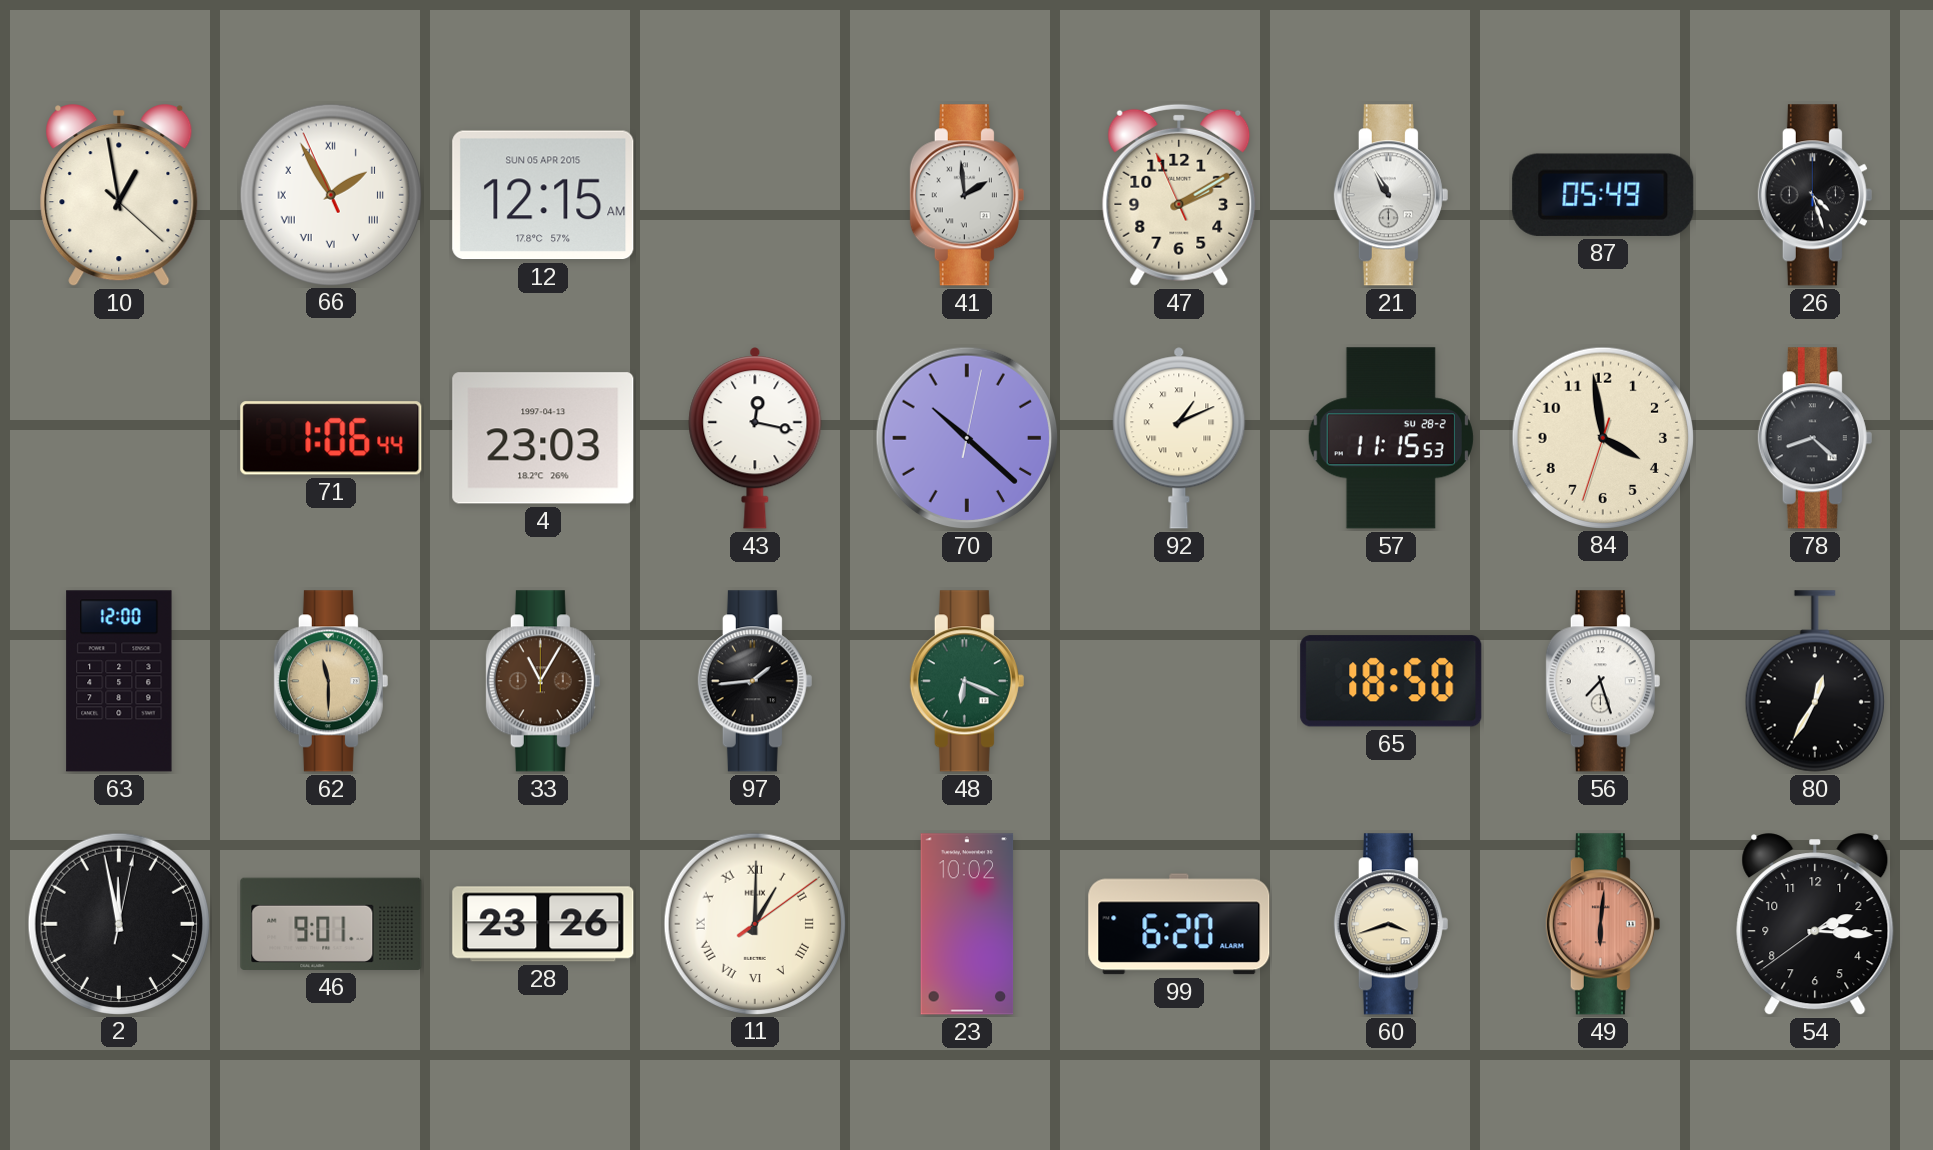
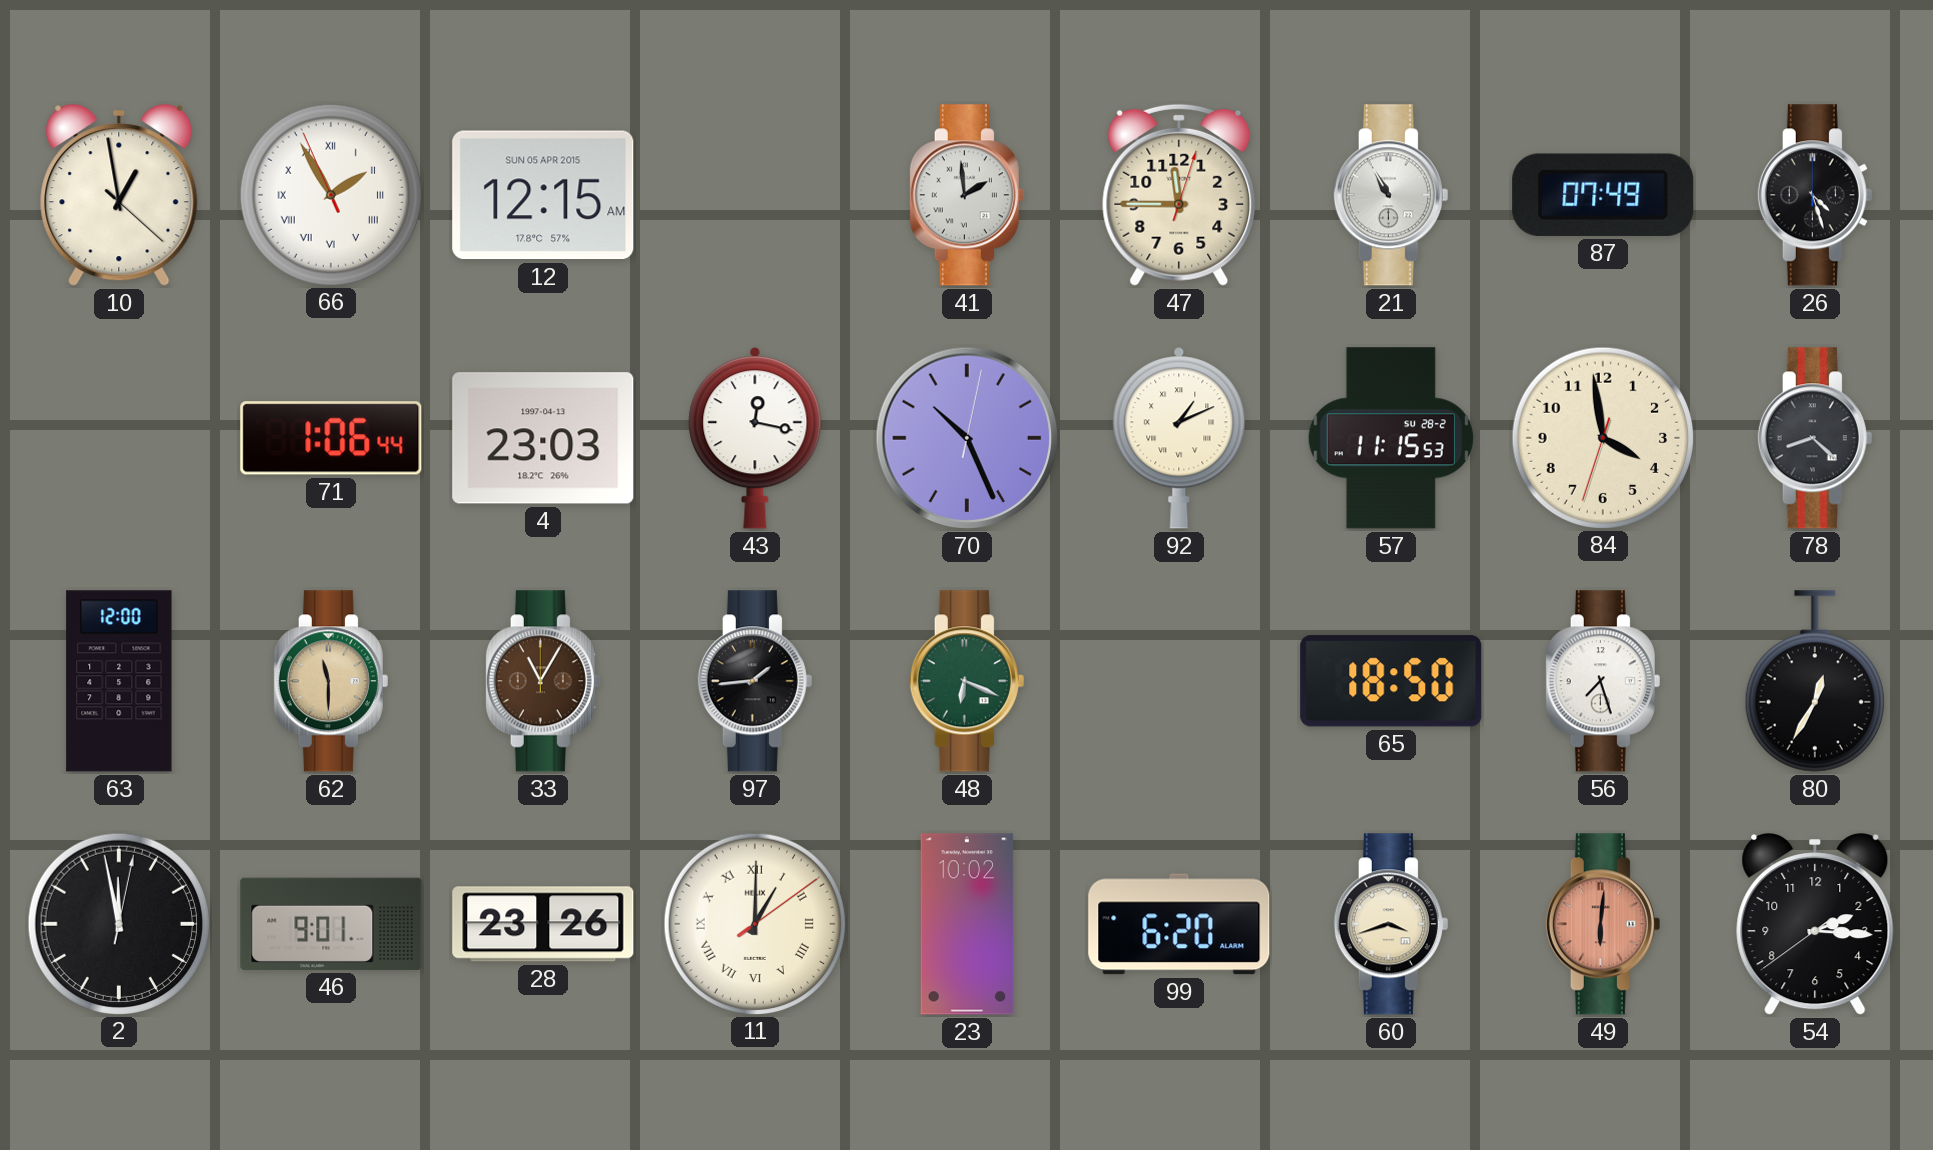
47: 2:09 -> 11:45 (1179, 195)
87: 05:49 -> 07:49 (1603, 195)
70: 10:22 -> 10:26 (967, 438)
